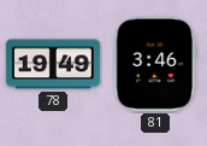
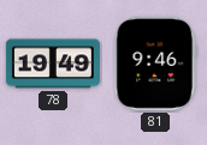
81: 3:46 -> 9:46 (155, 64)
